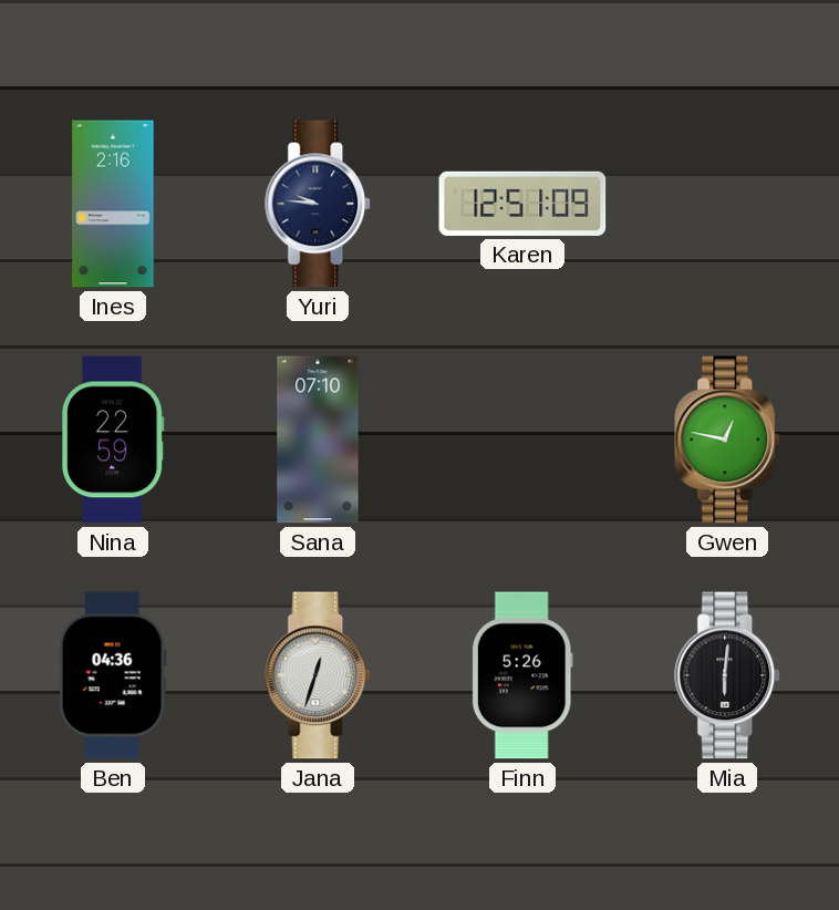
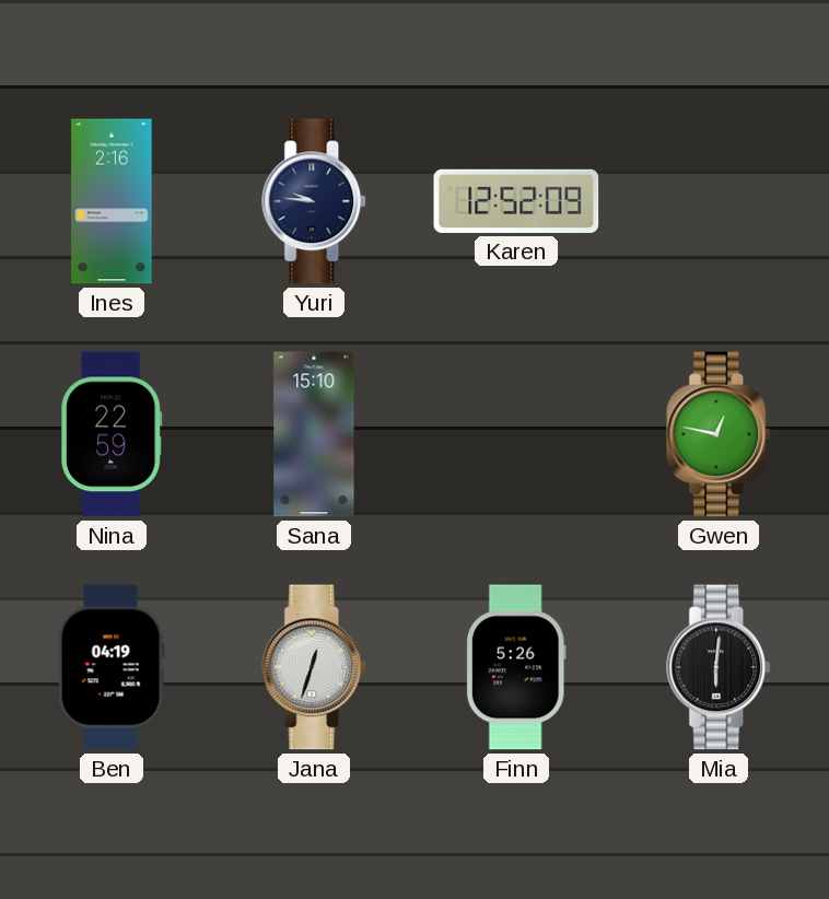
Karen: 12:51 -> 12:52 (516, 201)
Sana: 07:10 -> 15:10 (314, 434)
Ben: 04:36 -> 04:19 (112, 667)
